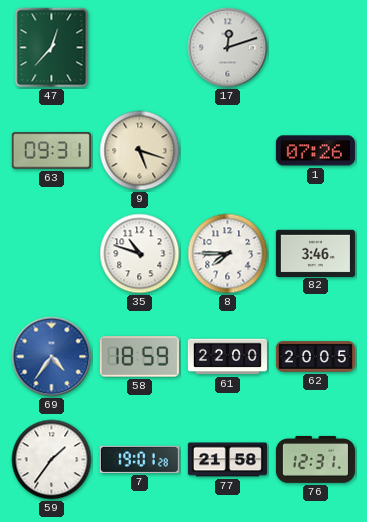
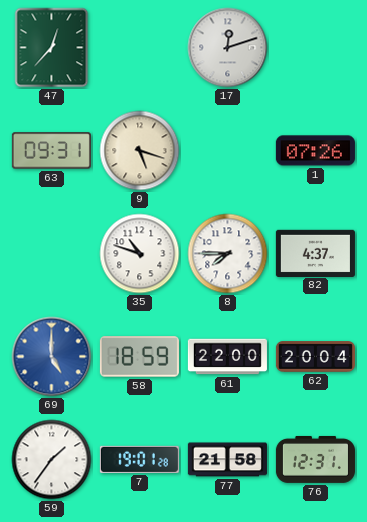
82: 3:46 -> 4:37 (315, 253)
69: 4:36 -> 5:00 (52, 357)
62: 20:05 -> 20:04 (315, 357)
